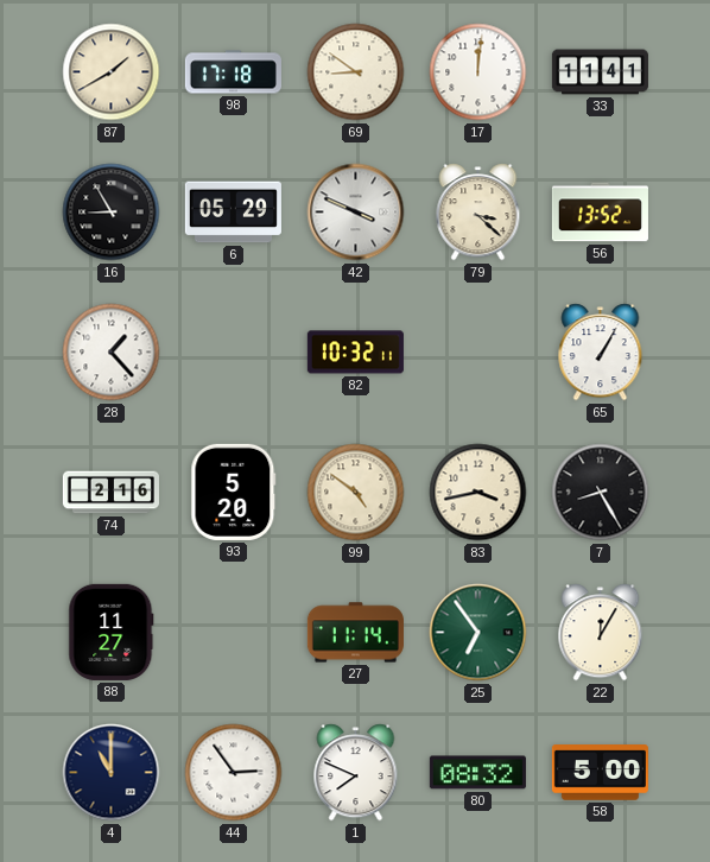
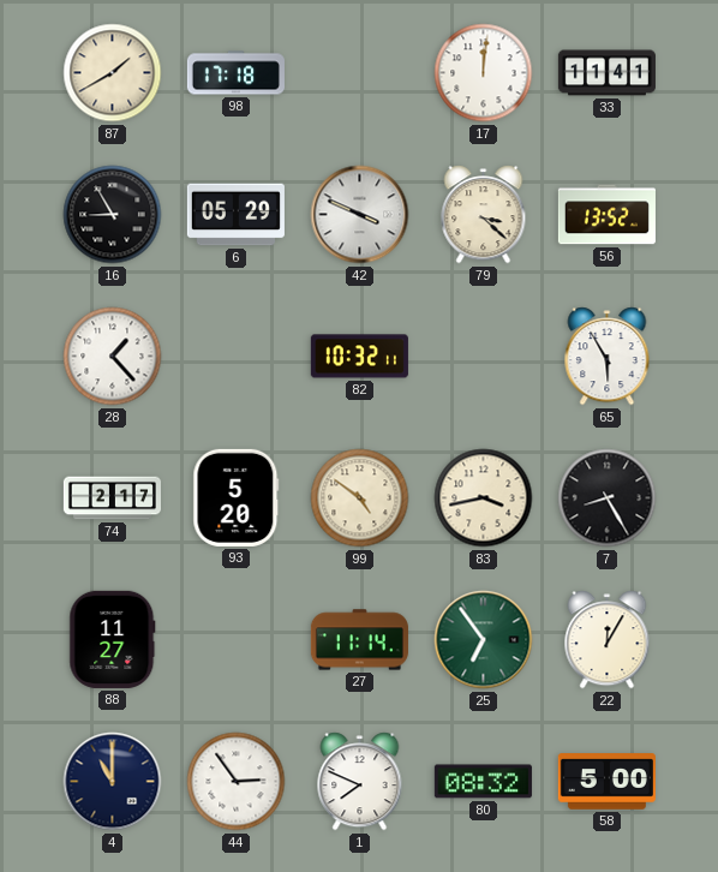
69: 8:51 -> none (356, 72)
65: 1:05 -> 5:55 (608, 357)
74: 2:16 -> 2:17 (112, 498)
